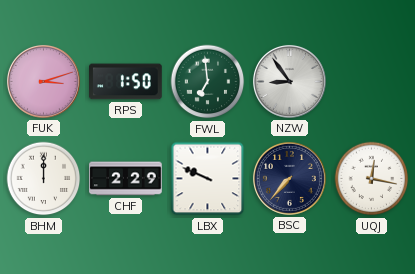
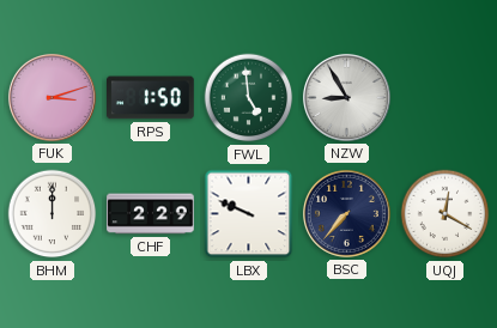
FWL: 6:59 -> 4:59 (249, 98)
NZW: 8:54 -> 8:55 (346, 97)
UQJ: 12:17 -> 12:20 (446, 214)
